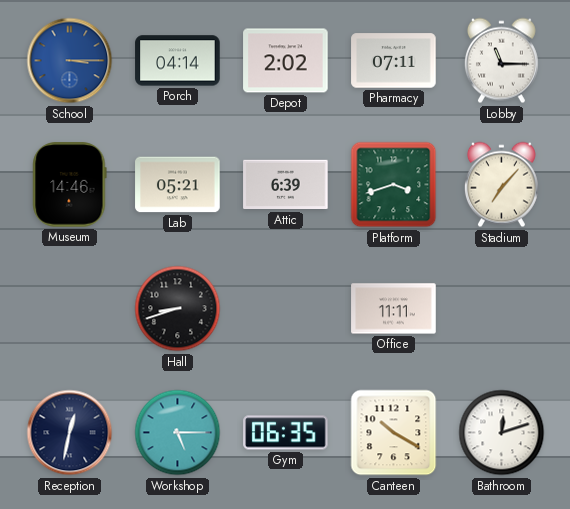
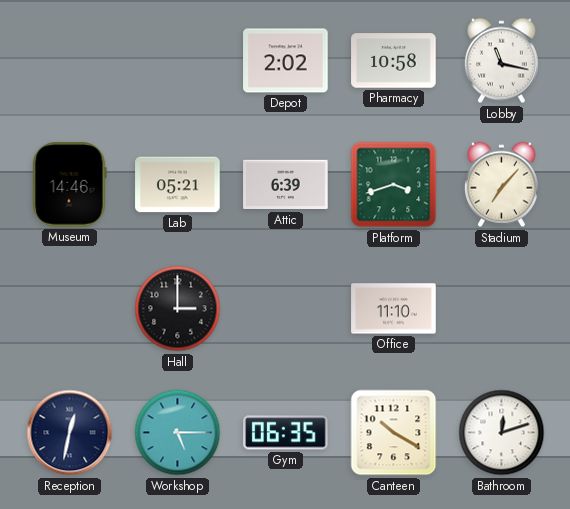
School: 3:15 -> none (70, 61)
Porch: 04:14 -> none (178, 61)
Pharmacy: 07:11 -> 10:58 (394, 61)
Lobby: 11:15 -> 11:17 (501, 61)
Hall: 8:42 -> 3:00 (178, 309)
Office: 11:11 -> 11:10 (394, 309)
